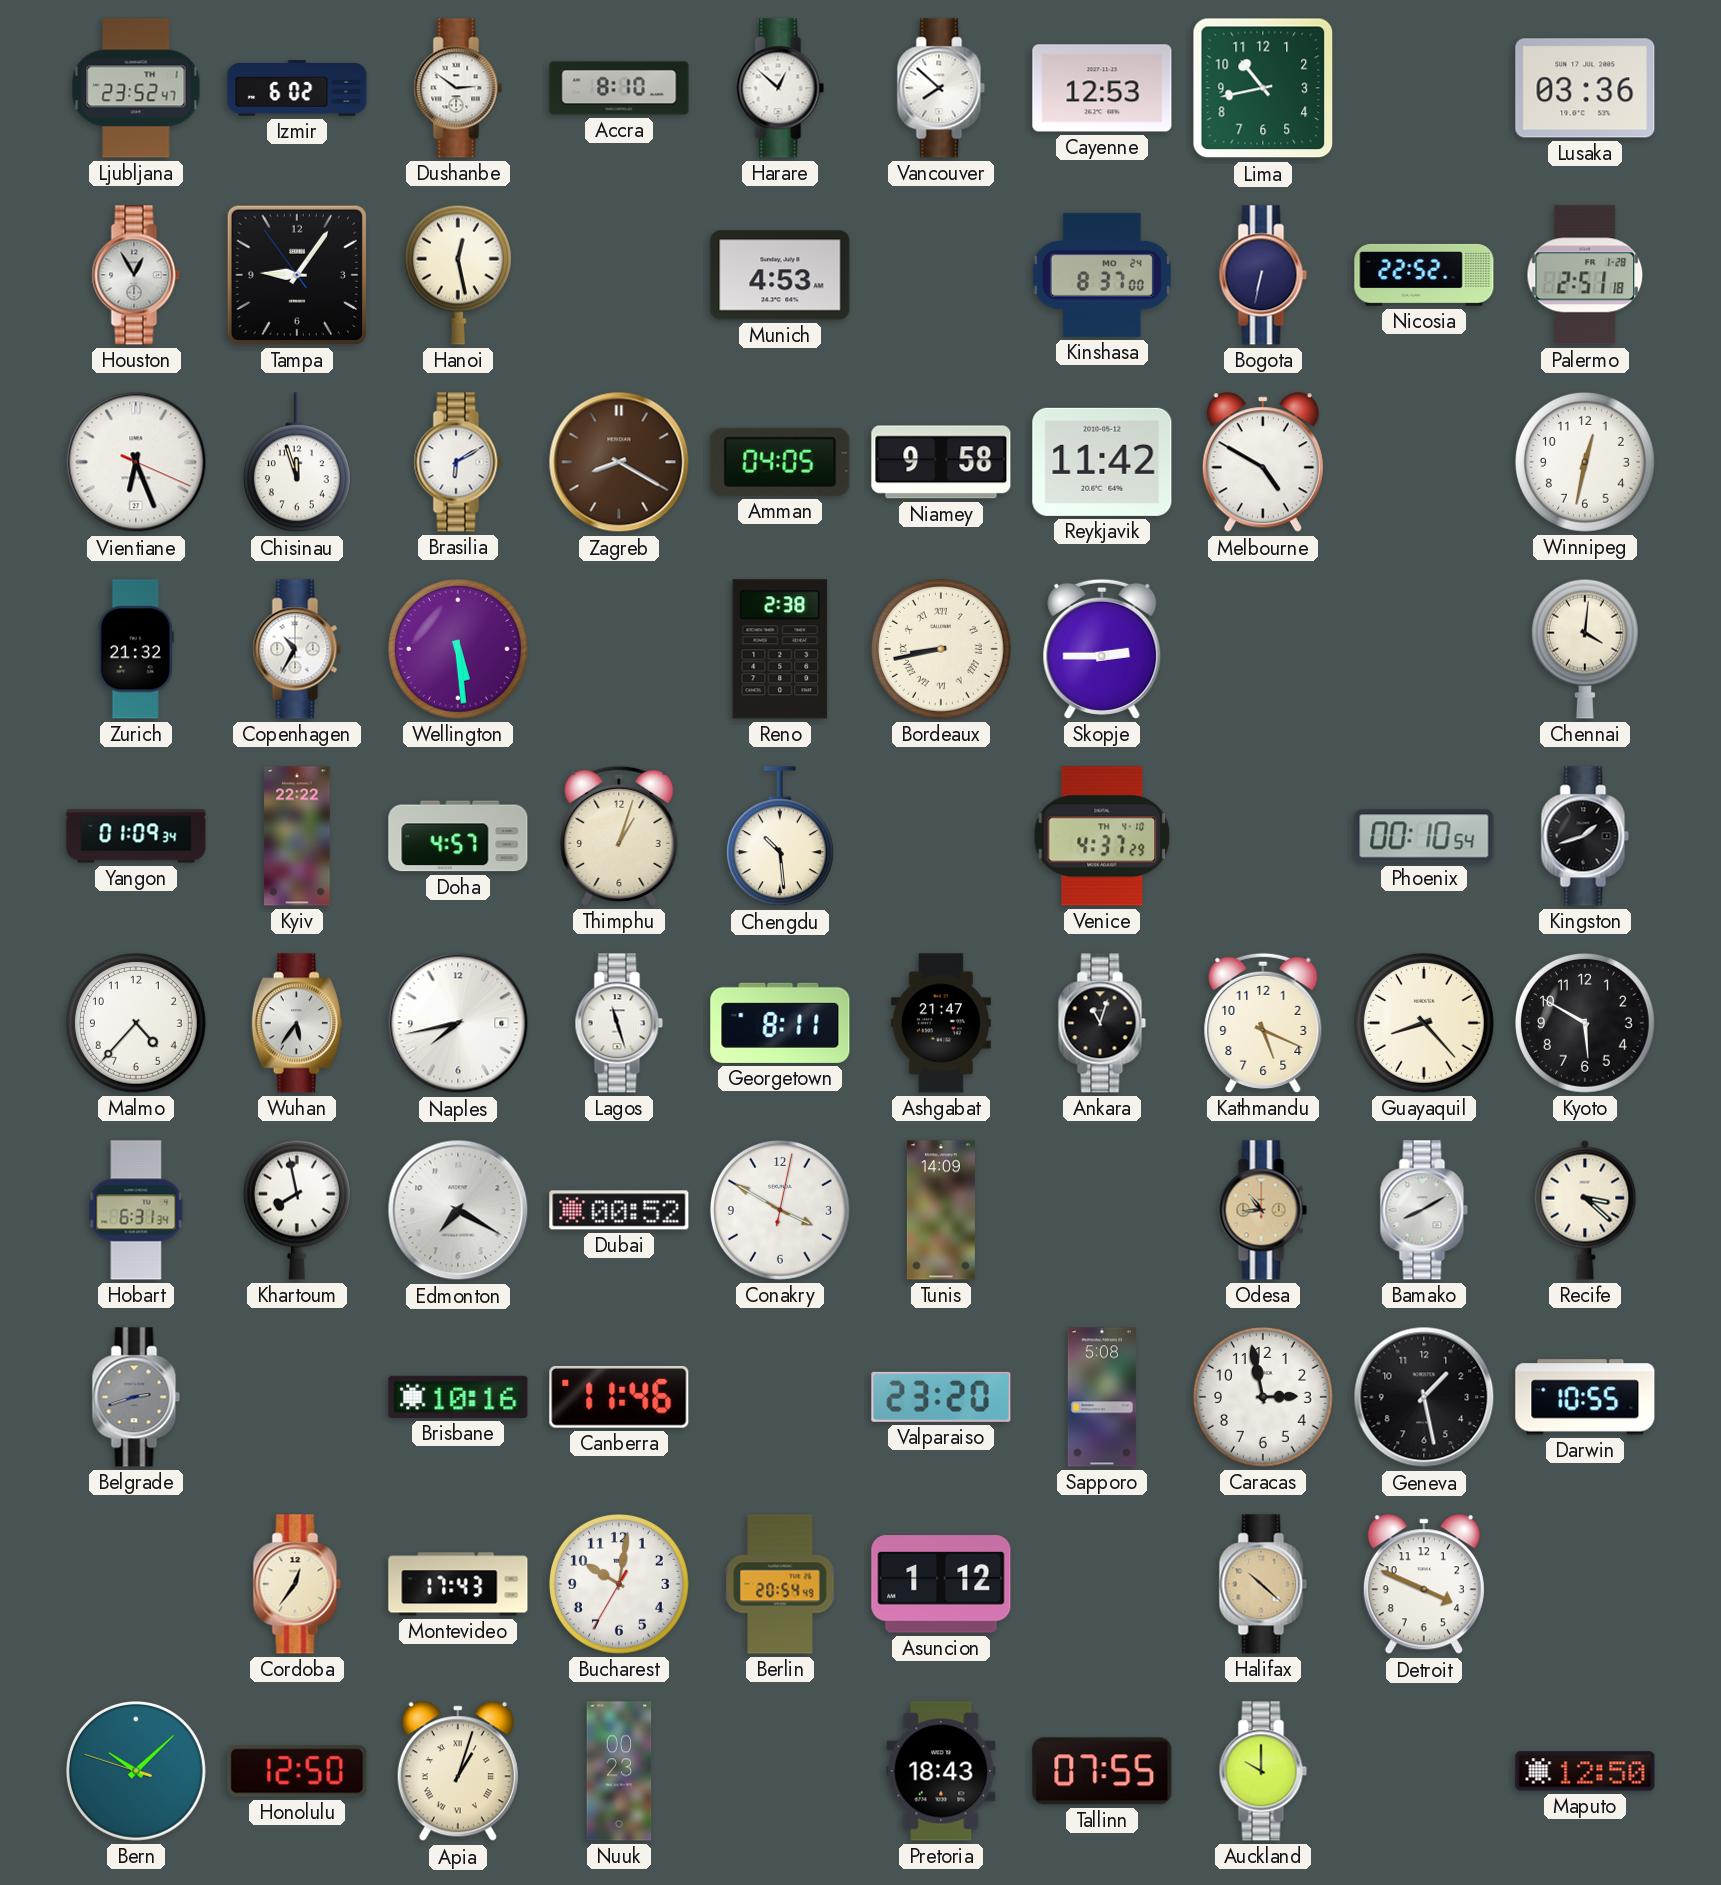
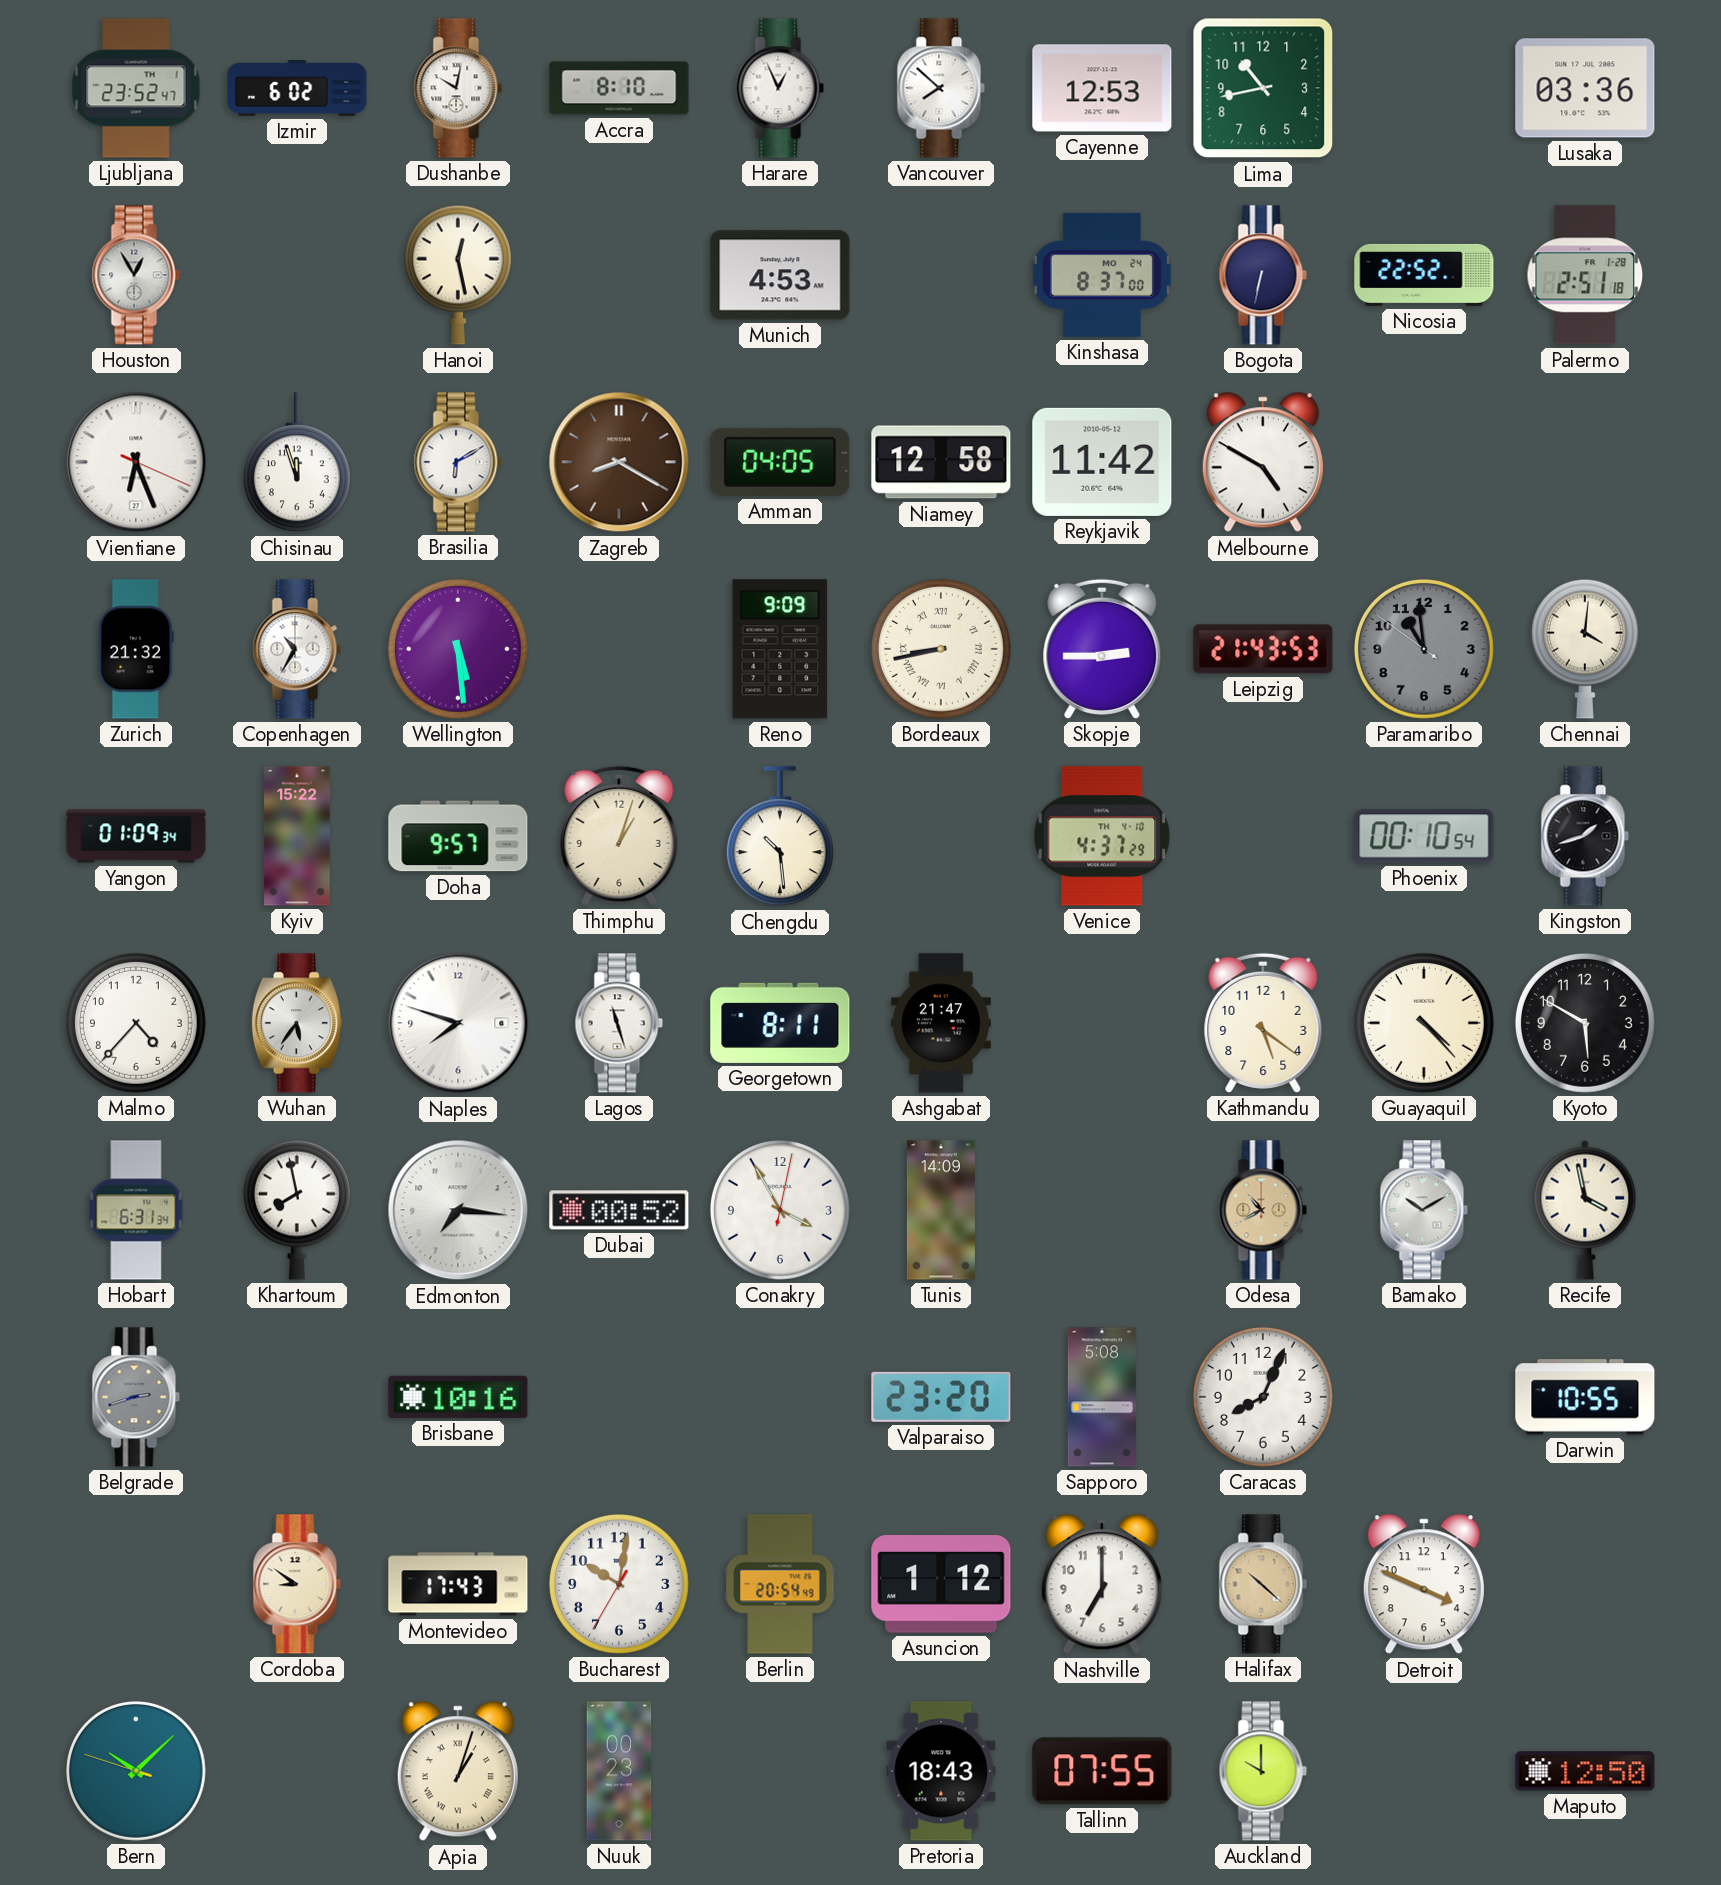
Dushanbe: 2:51 -> 10:02 (458, 88)
Harare: 12:52 -> 12:56 (780, 88)
Tampa: 9:05 -> none (297, 275)
Niamey: 9:58 -> 12:58 (941, 462)
Winnipeg: 12:32 -> none (1585, 462)
Reno: 2:38 -> 9:09 (780, 649)
Leipzig: none -> 21:43 (1263, 649)
Paramaribo: none -> 10:58 (1424, 649)
Kyiv: 22:22 -> 15:22 (297, 836)
Doha: 4:57 -> 9:57 (458, 836)
Naples: 7:43 -> 7:48 (458, 1023)
Ankara: 11:03 -> none (1102, 1023)
Kathmandu: 5:19 -> 5:21 (1263, 1023)
Guayaquil: 8:23 -> 4:23 (1424, 1023)
Edmonton: 7:20 -> 7:16 (458, 1210)
Conakry: 3:50 -> 3:55 (780, 1210)
Odesa: 10:44 -> 10:40 (1263, 1210)
Bamako: 8:10 -> 10:10 (1424, 1210)
Recife: 3:22 -> 3:58 (1585, 1210)
Canberra: 11:46 -> none (619, 1397)
Caracas: 2:58 -> 8:04 (1263, 1397)
Geneva: 1:28 -> none (1424, 1397)
Cordoba: 12:36 -> 8:51 (297, 1584)
Nashville: none -> 7:00 (1102, 1585)
Honolulu: 12:50 -> none (297, 1771)
